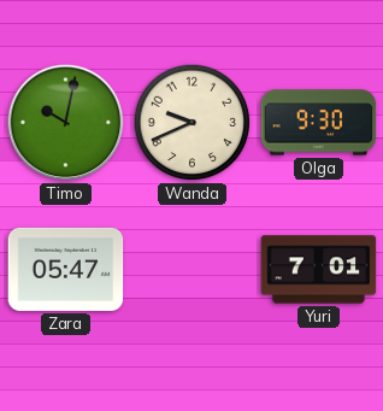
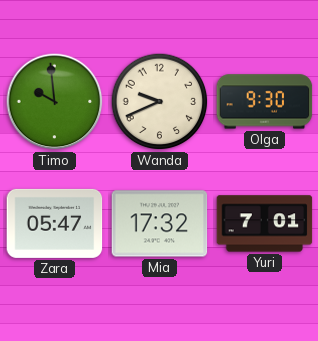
Timo: 10:02 -> 9:59 (55, 102)
Mia: none -> 17:32 (160, 224)
